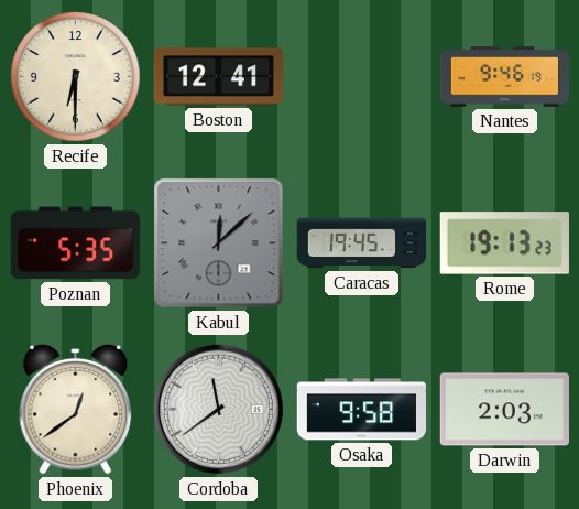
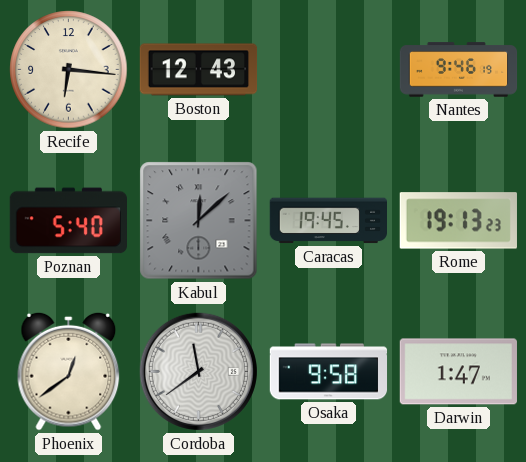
Recife: 6:30 -> 6:16 (69, 70)
Boston: 12:41 -> 12:43 (199, 70)
Poznan: 5:35 -> 5:40 (68, 221)
Darwin: 2:03 -> 1:47 (458, 372)
